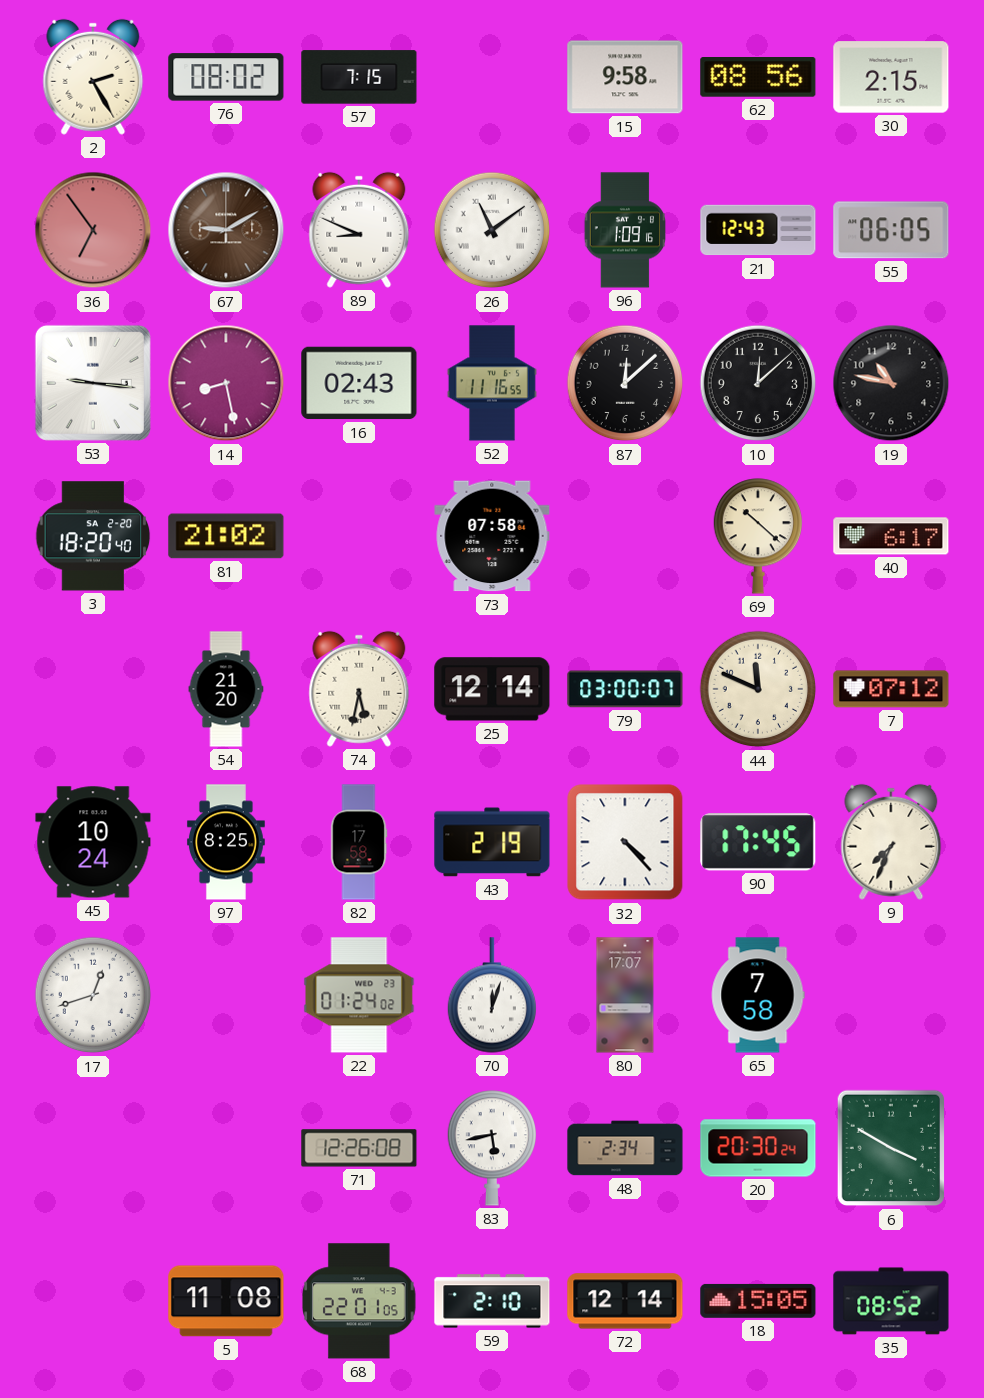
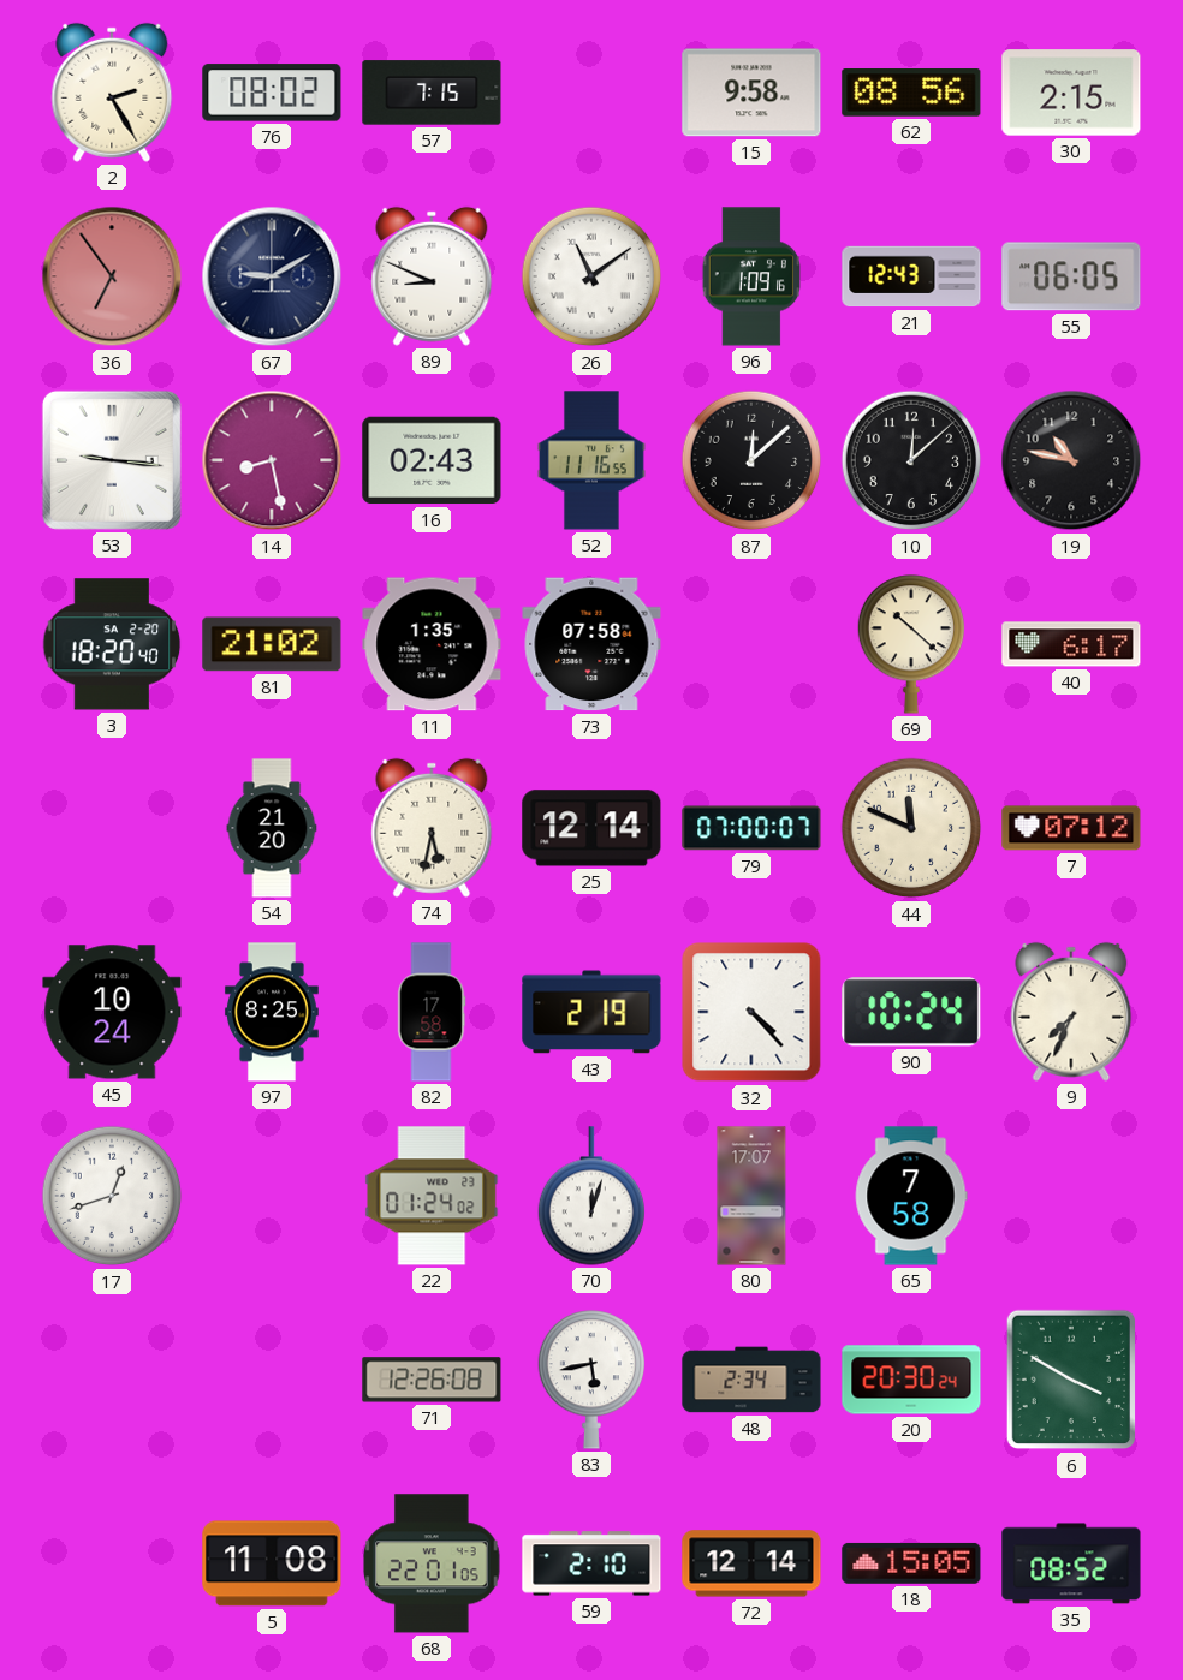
67 dial: brown -> navy (272, 276)
11: none -> 1:35 (432, 644)
79: 03:00 -> 07:00 (751, 828)
90: 17:45 -> 10:24 (911, 1012)
